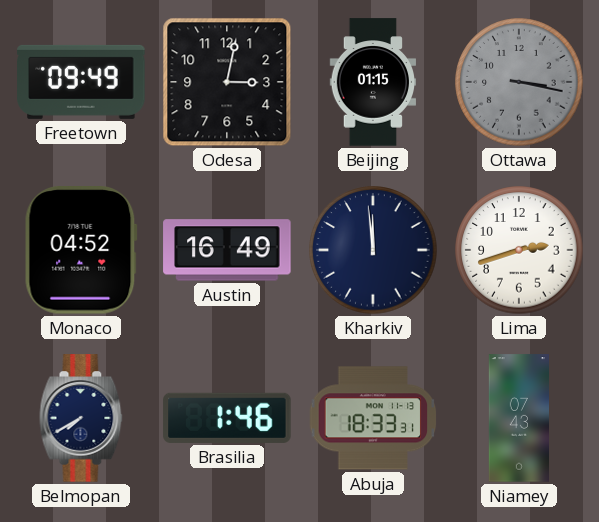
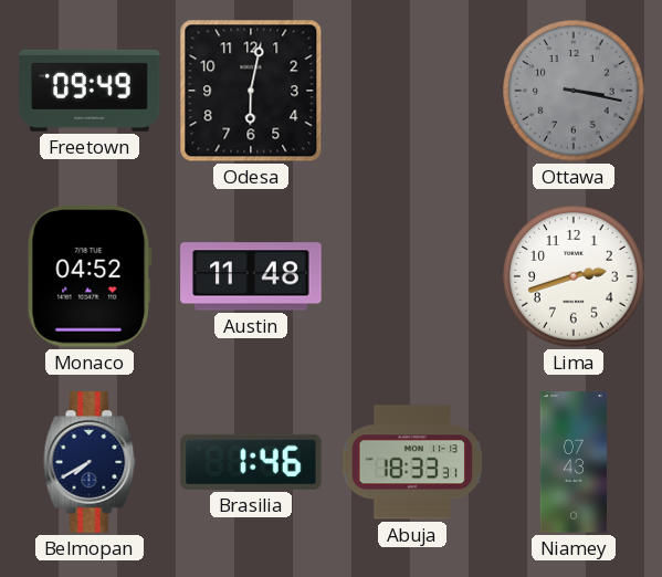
Odesa: 3:02 -> 6:02 (251, 91)
Beijing: 01:15 -> none (373, 82)
Austin: 16:49 -> 11:48 (251, 276)
Kharkiv: 11:59 -> none (373, 250)
